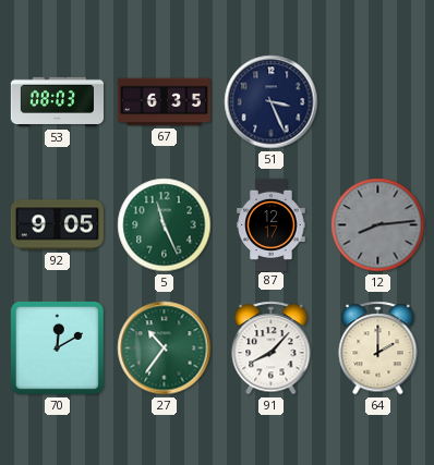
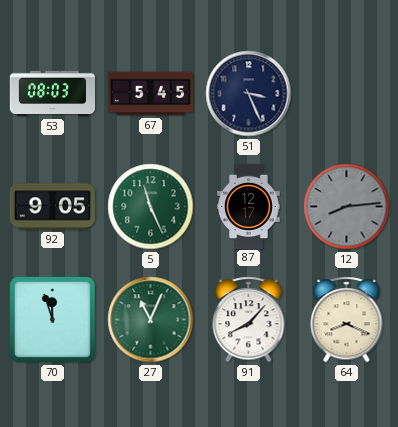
67: 6:35 -> 5:45 (150, 94)
70: 12:10 -> 11:57 (52, 319)
27: 10:36 -> 11:04 (151, 320)
64: 2:00 -> 8:19 (347, 320)
